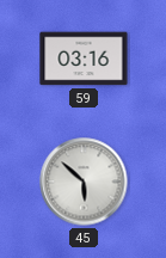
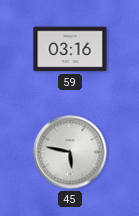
45: 5:52 -> 5:47 (70, 152)
